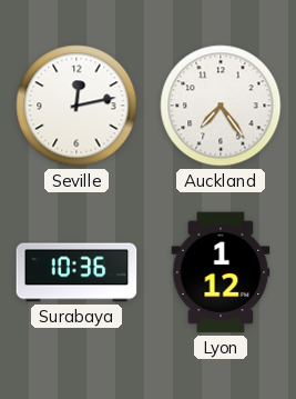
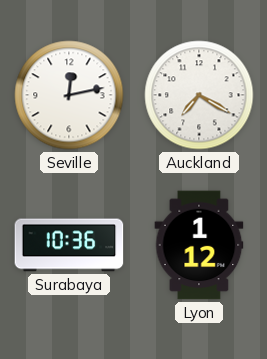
Auckland: 7:24 -> 7:20 (199, 95)
